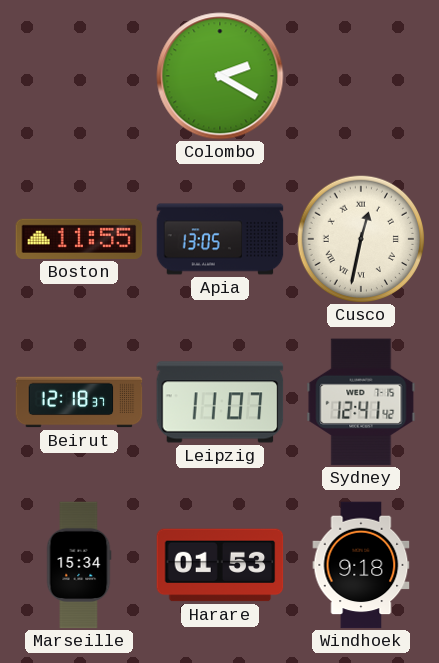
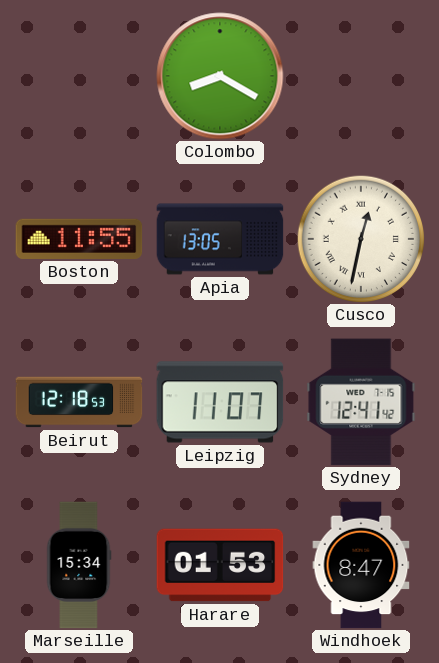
Colombo: 2:20 -> 8:20 (220, 76)
Beirut: 12:18:37 -> 12:18:53 (79, 402)
Windhoek: 9:18 -> 8:47 (361, 565)
